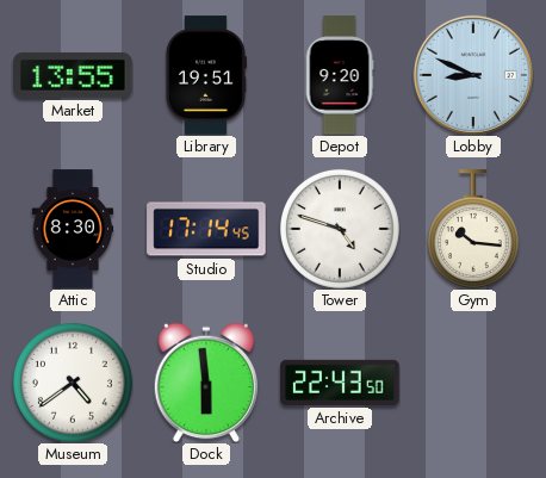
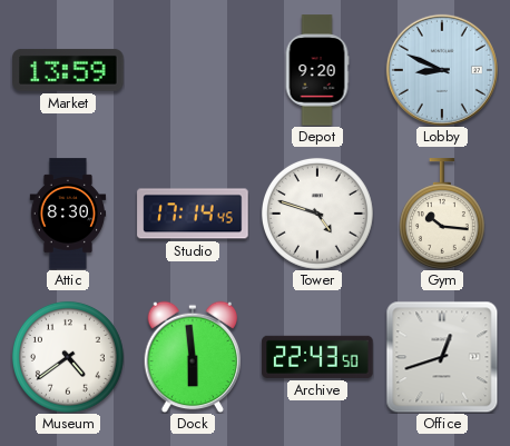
Market: 13:55 -> 13:59 (68, 70)
Library: 19:51 -> none (205, 75)
Office: none -> 12:42 (442, 357)
